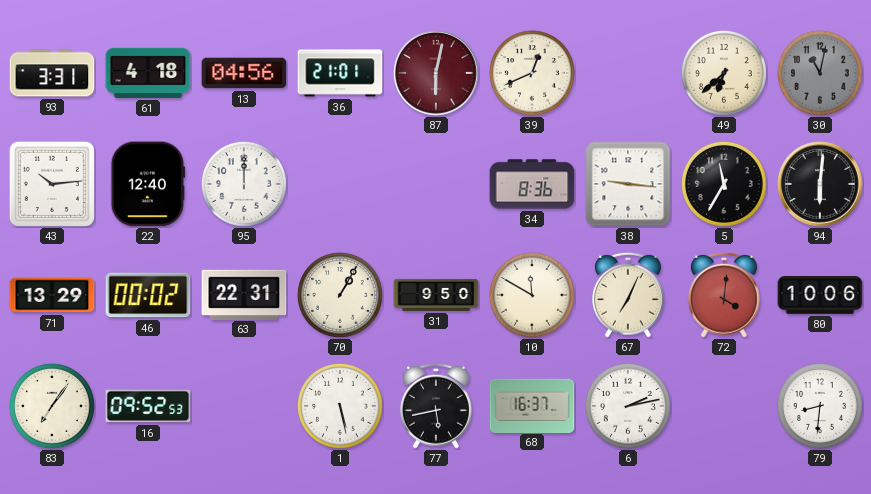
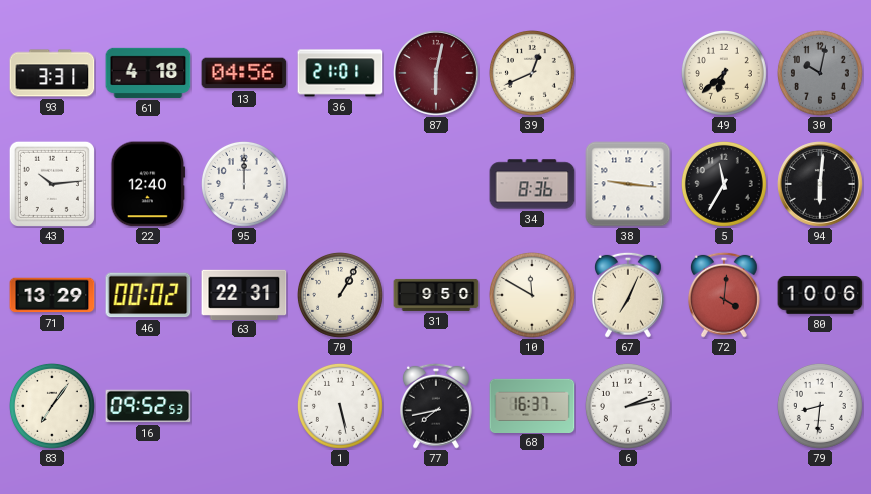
30: 11:02 -> 10:02 (821, 74)
77: 5:43 -> 7:43 (437, 406)
